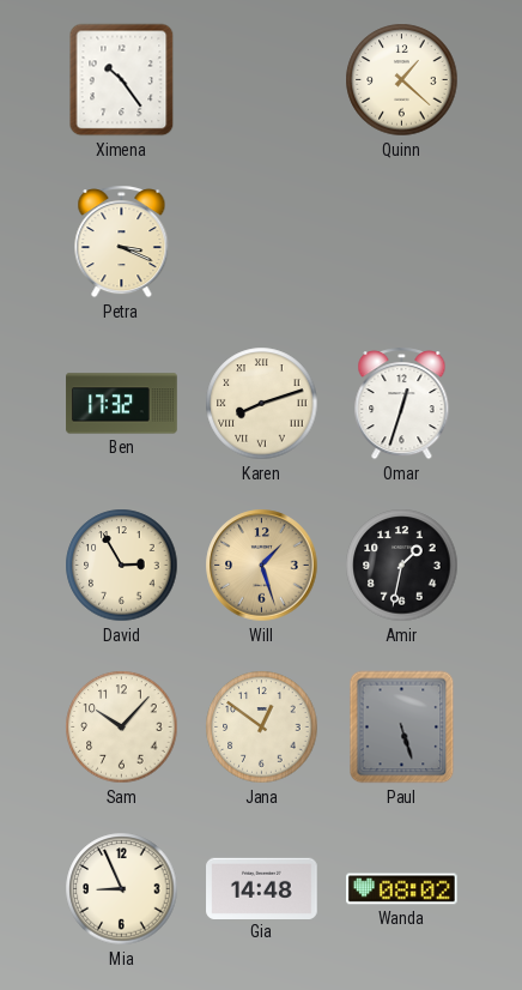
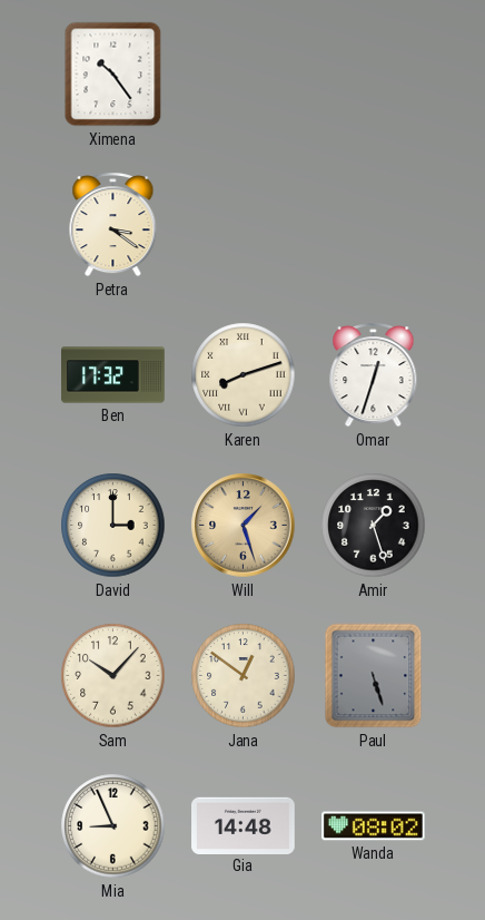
Quinn: 1:22 -> none (402, 80)
Petra: 3:19 -> 3:21 (113, 225)
David: 2:55 -> 3:00 (113, 526)
Amir: 1:32 -> 1:27 (374, 526)
